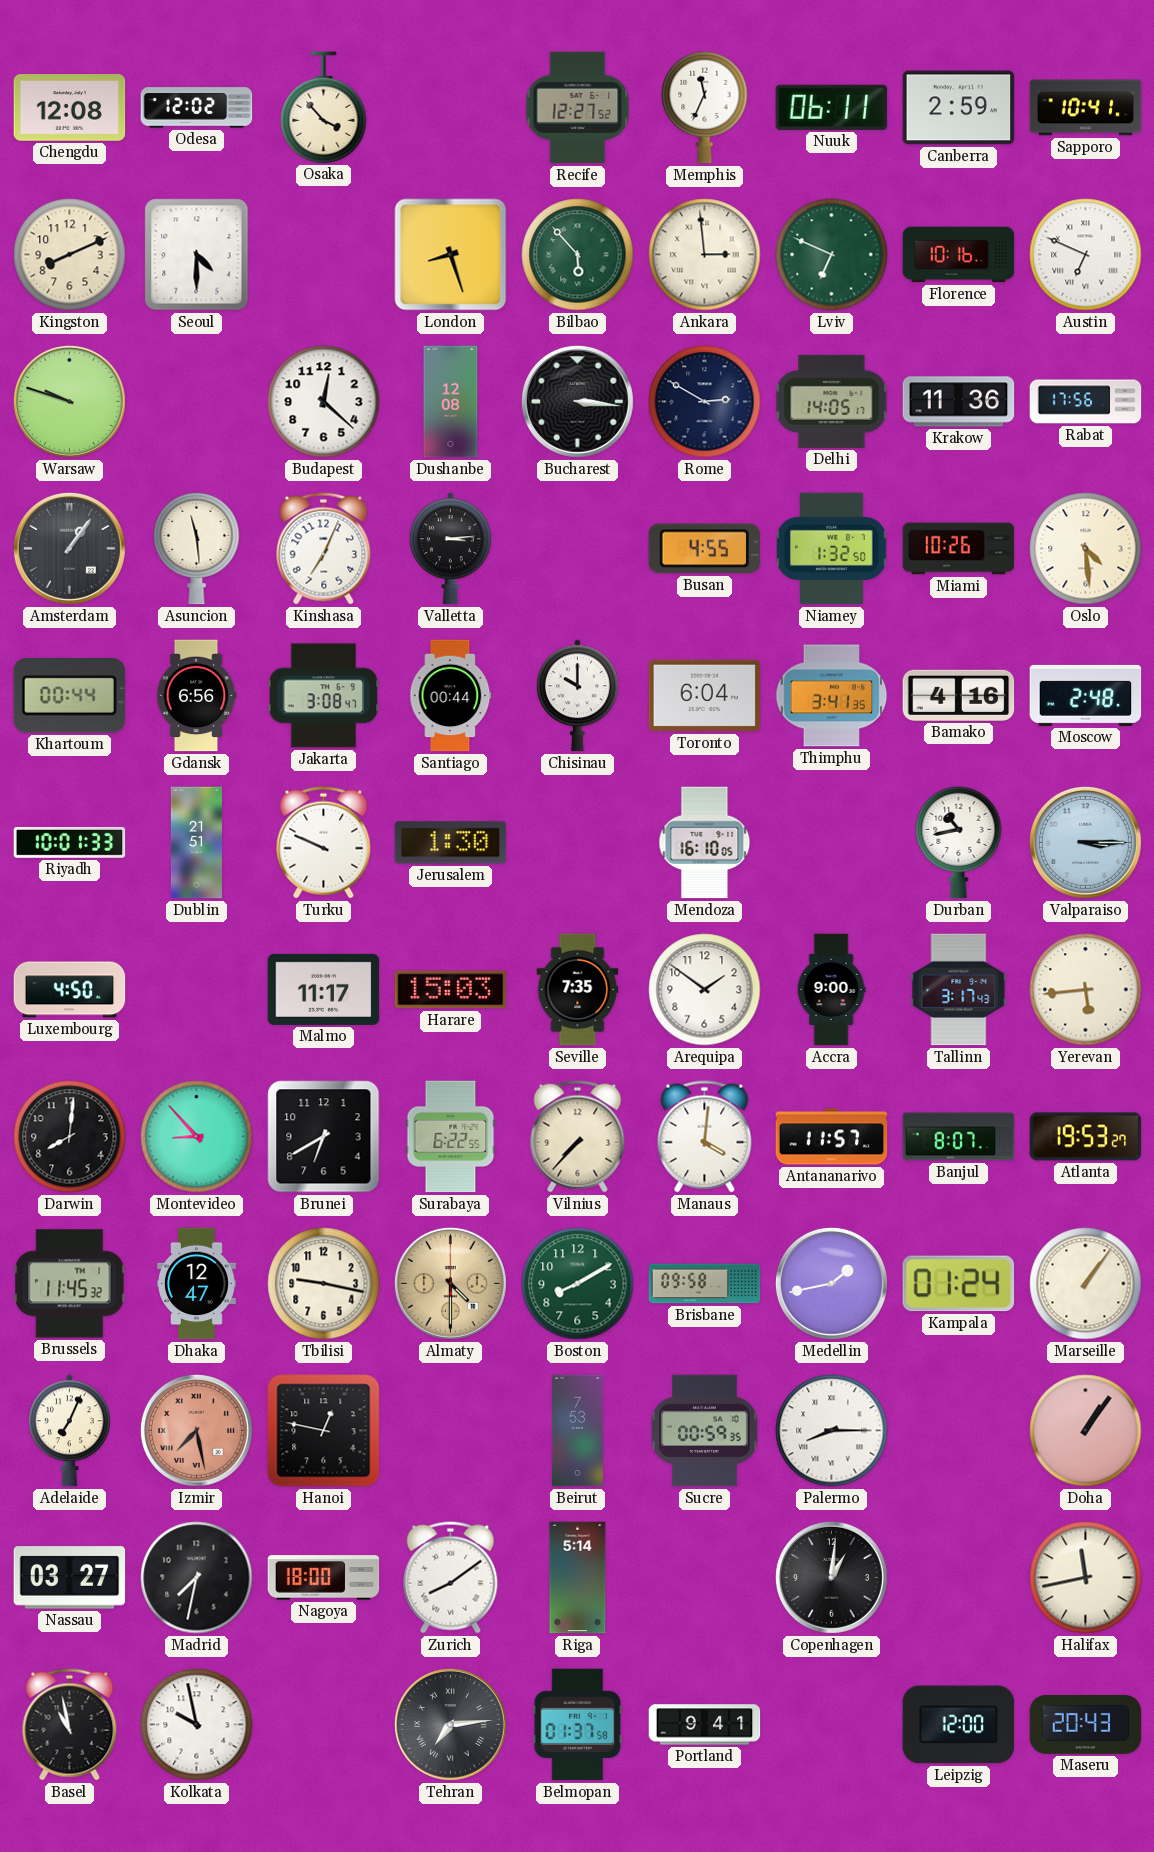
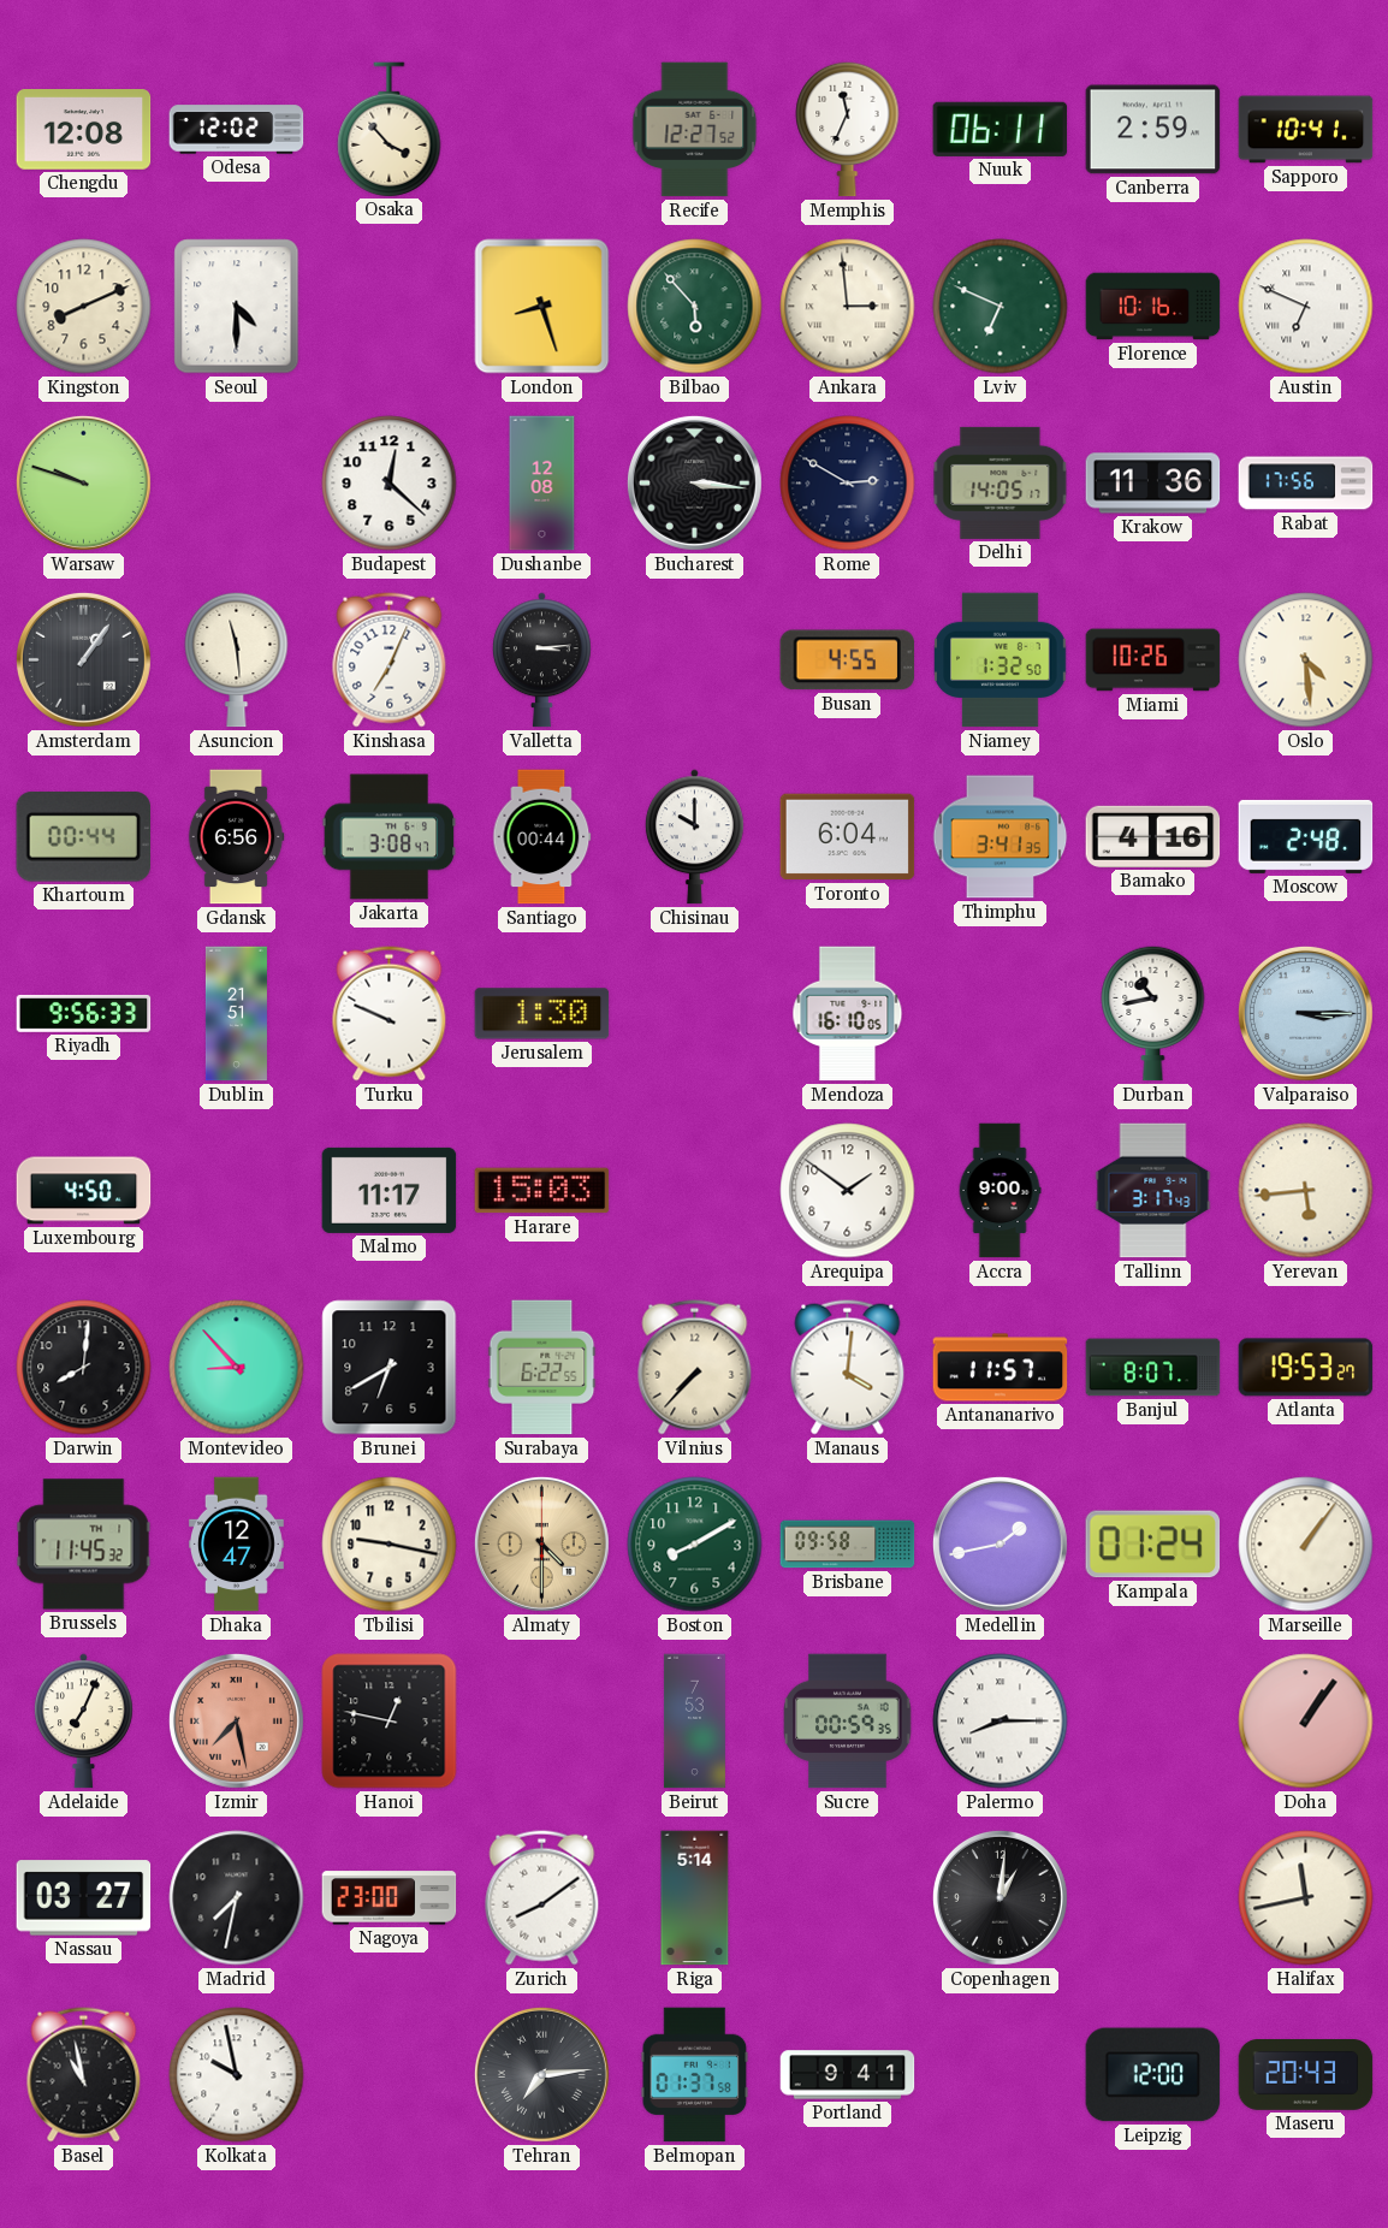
Riyadh: 10:01 -> 9:56 (84, 1013)
Seville: 7:35 -> none (578, 990)
Nagoya: 18:00 -> 23:00 (390, 1898)
